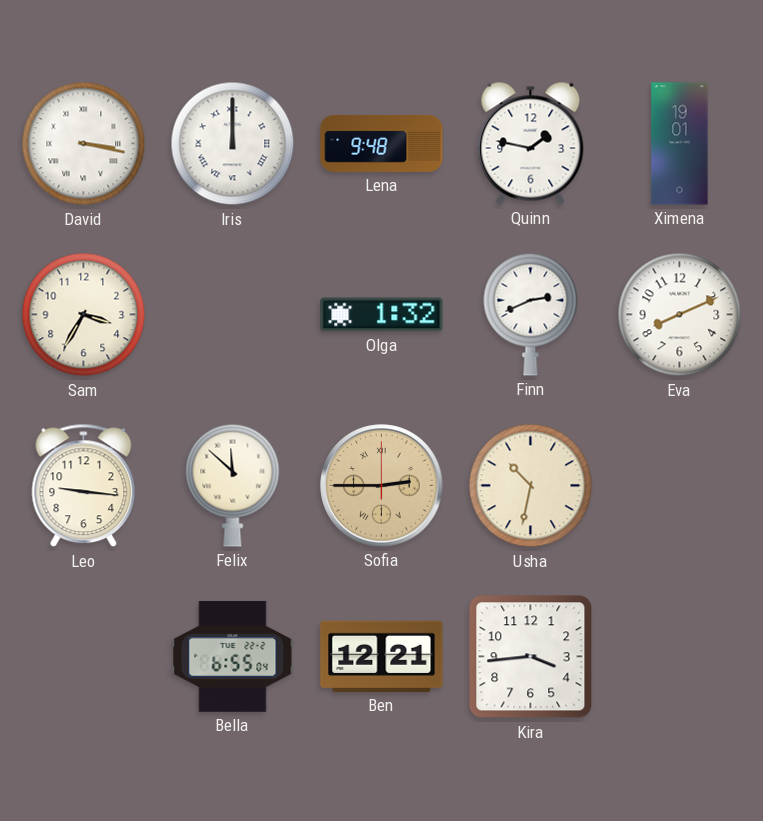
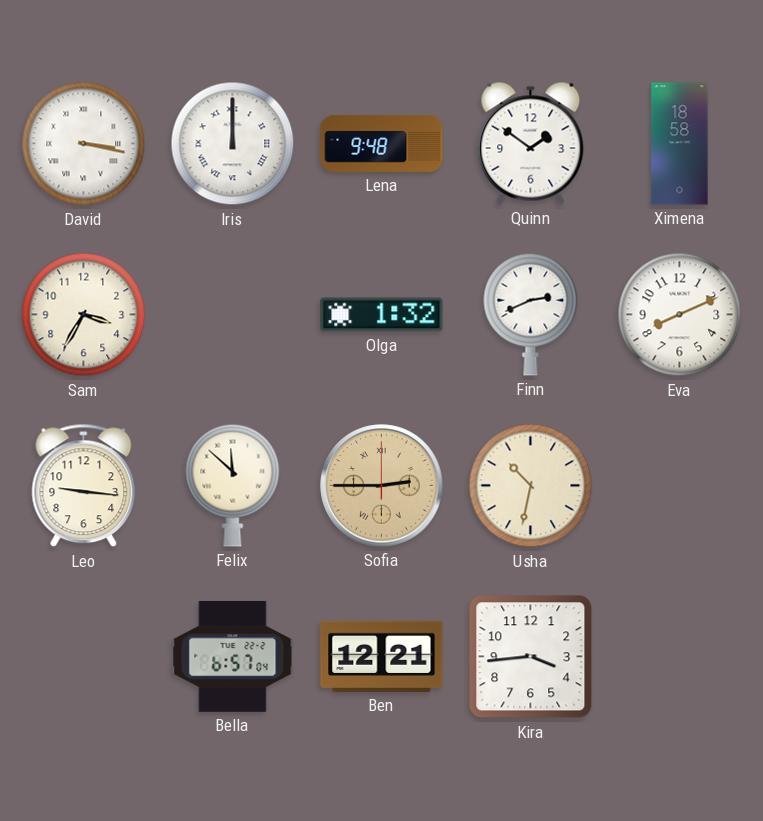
Quinn: 1:47 -> 1:51 (531, 143)
Ximena: 19:01 -> 18:58 (680, 144)
Bella: 6:55 -> 6:57 (233, 656)
